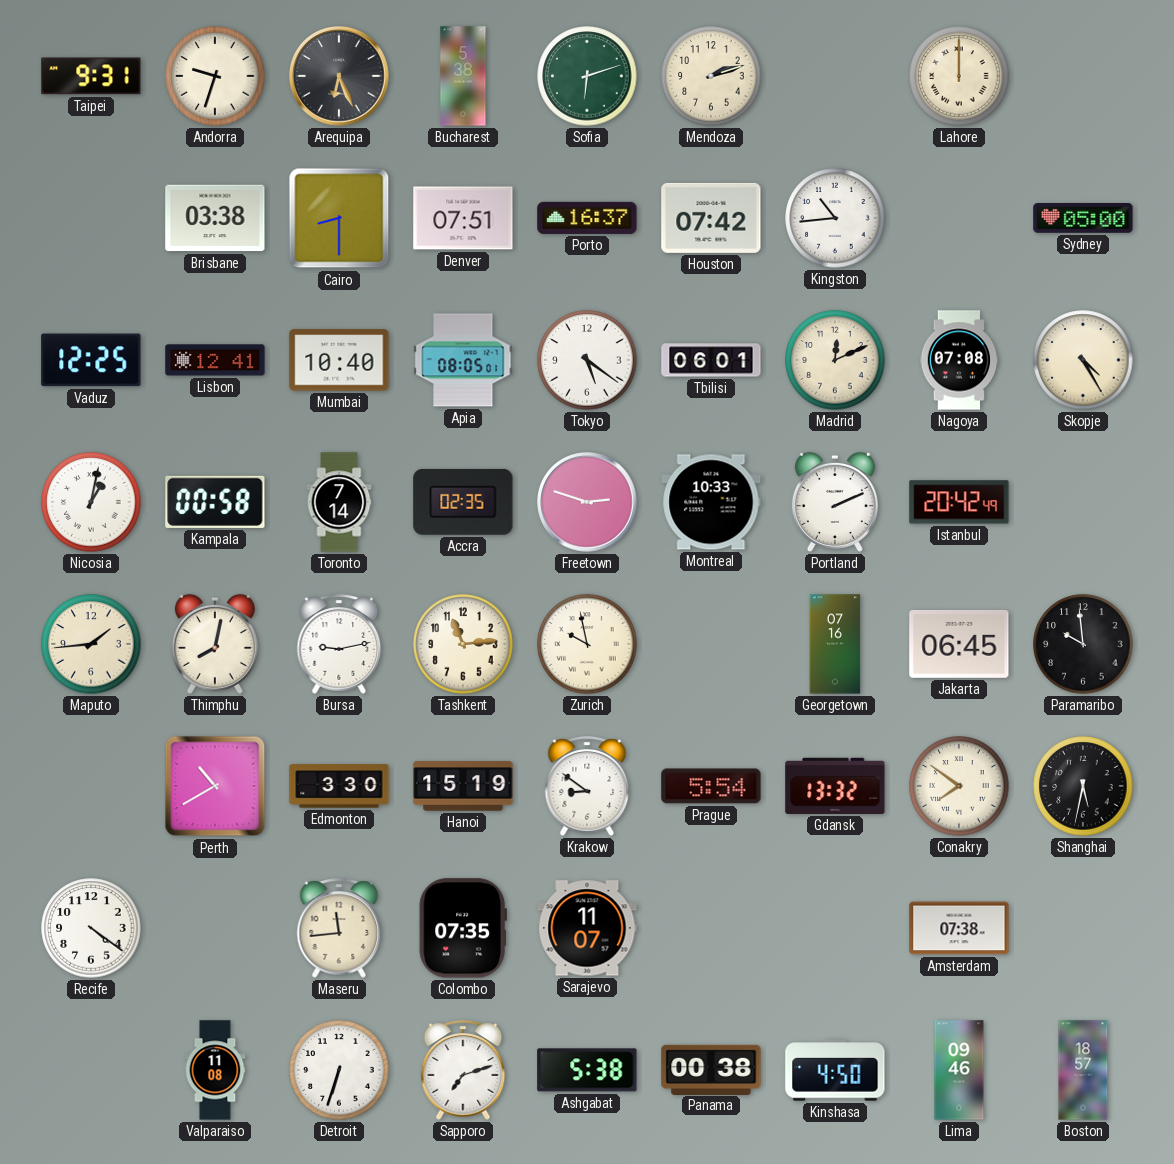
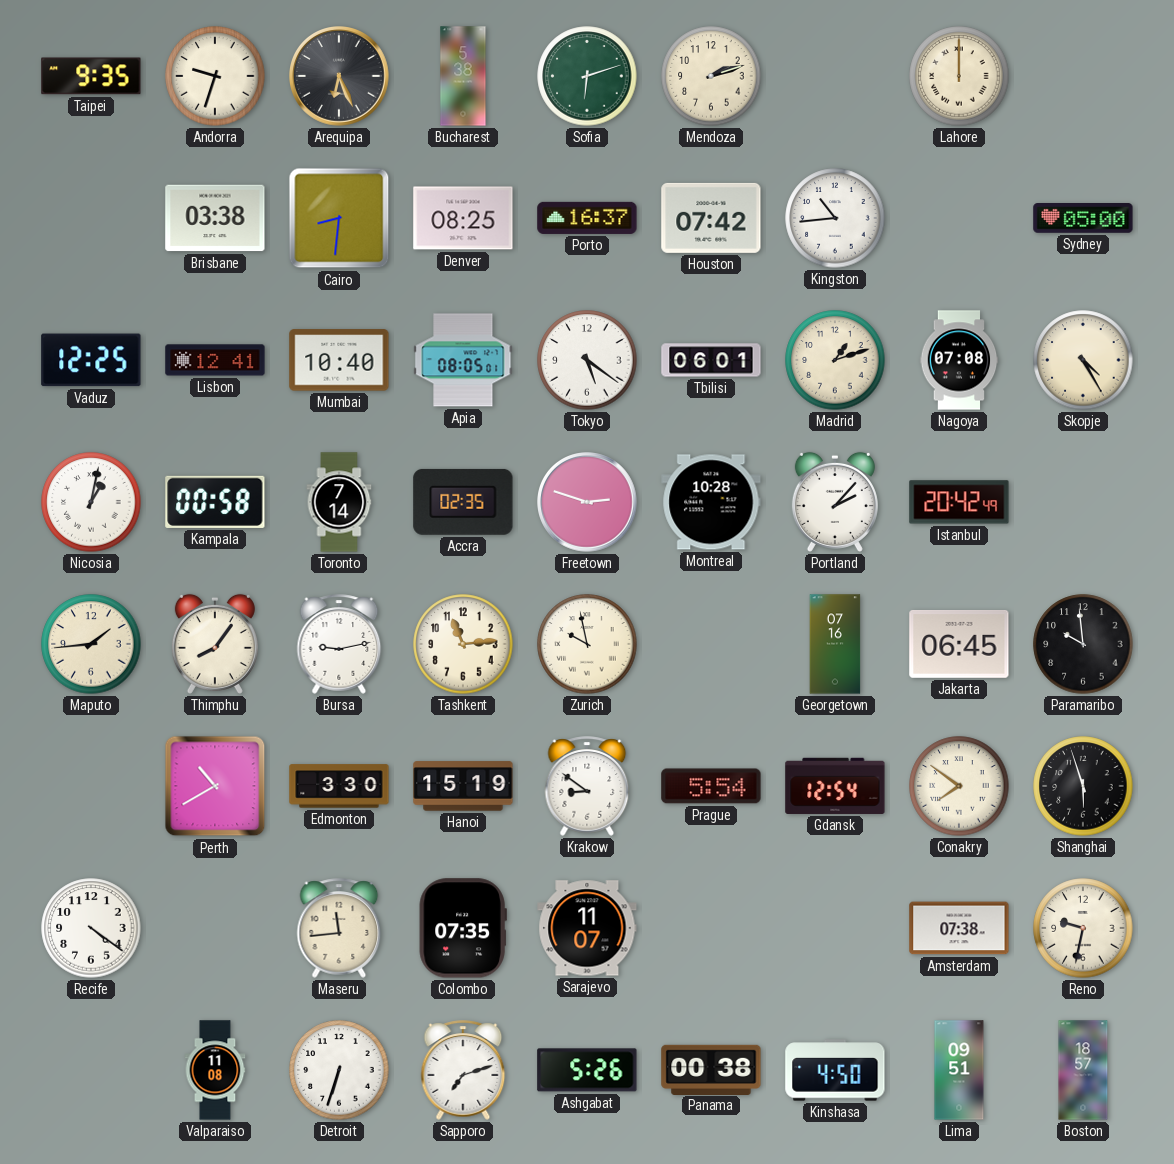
Taipei: 9:31 -> 9:35 (91, 76)
Cairo: 8:30 -> 8:31 (339, 218)
Denver: 07:51 -> 08:25 (463, 218)
Madrid: 12:11 -> 1:12 (835, 360)
Montreal: 10:33 -> 10:28 (711, 502)
Portland: 2:11 -> 2:07 (835, 502)
Thimphu: 8:02 -> 8:06 (215, 644)
Gdansk: 13:32 -> 12:54 (835, 786)
Shanghai: 5:32 -> 5:57 (1083, 786)
Reno: none -> 9:32 (1083, 928)
Ashgabat: 5:38 -> 5:26 (587, 1070)
Lima: 09:46 -> 09:51 (959, 1070)
